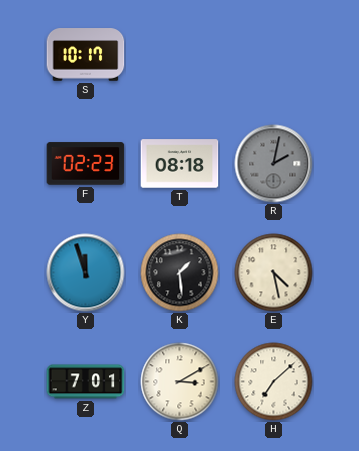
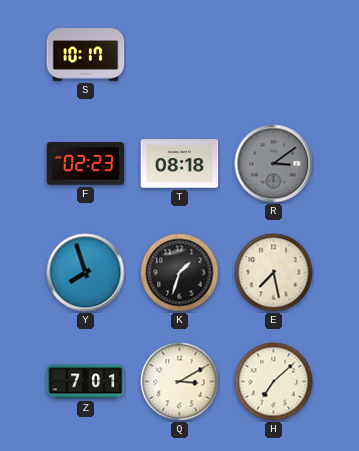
R: 2:02 -> 3:09 (274, 164)
Y: 11:57 -> 7:57 (86, 273)
K: 1:29 -> 1:33 (180, 273)
E: 4:28 -> 7:28 (274, 273)
